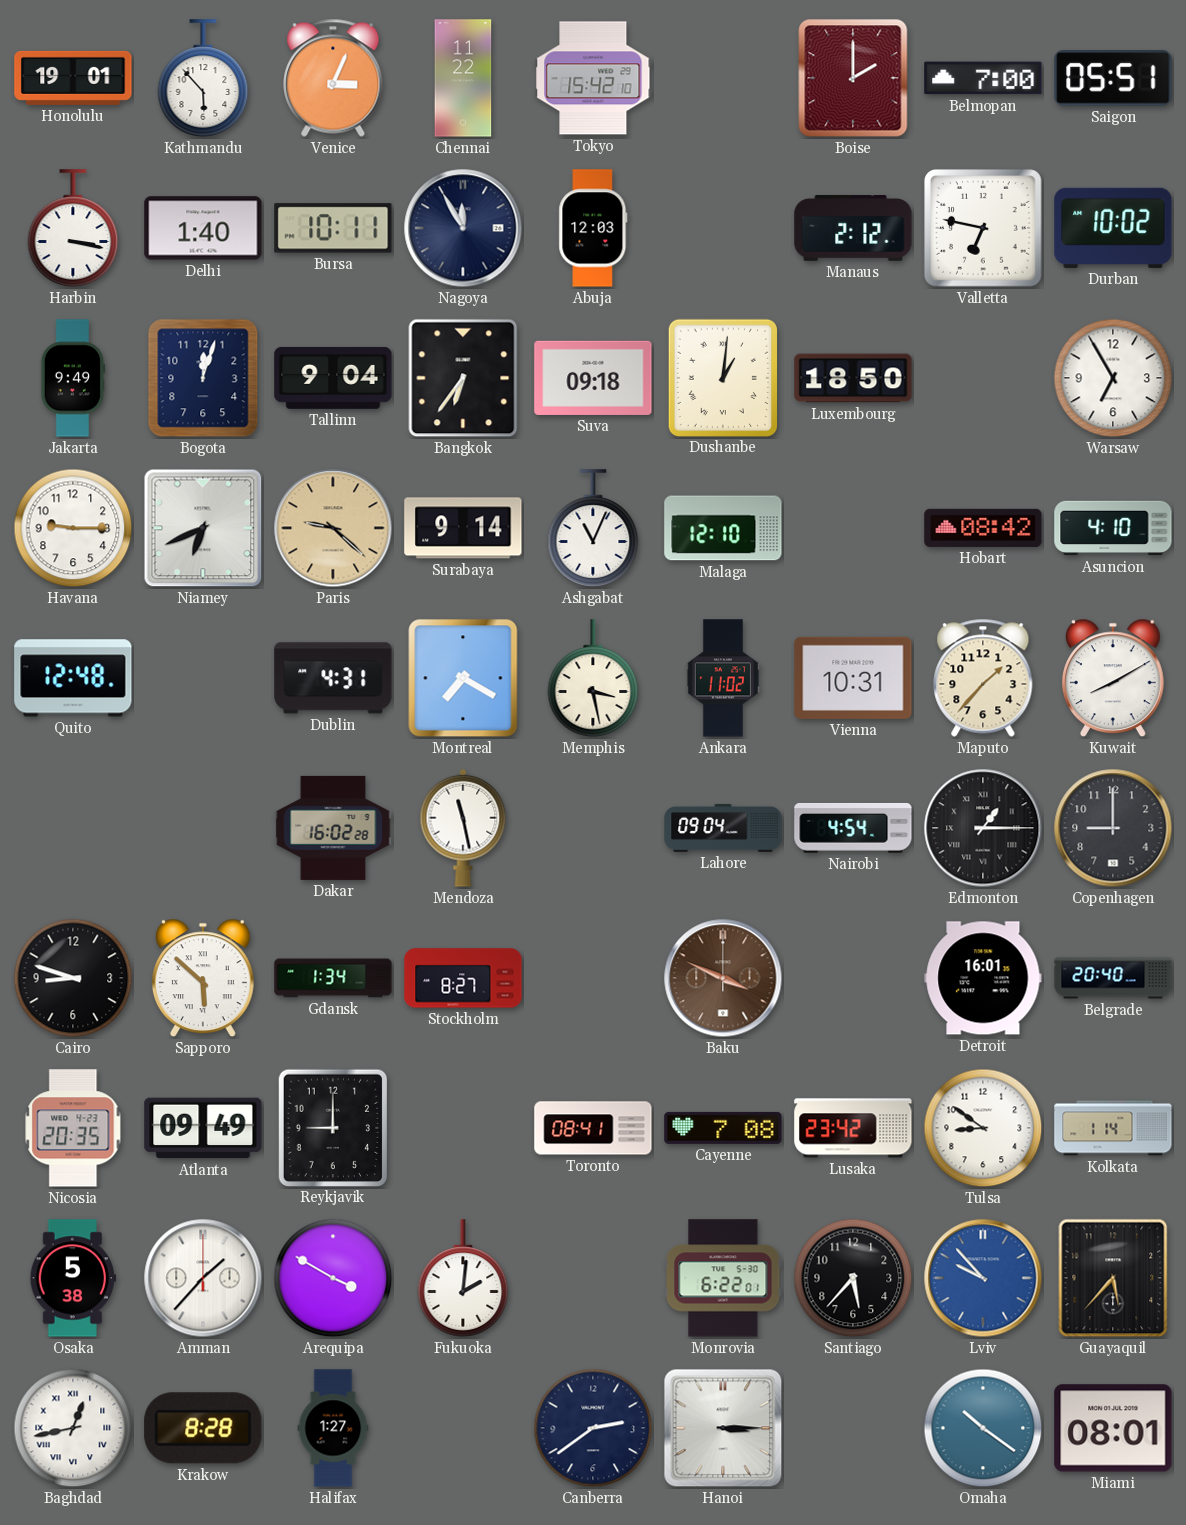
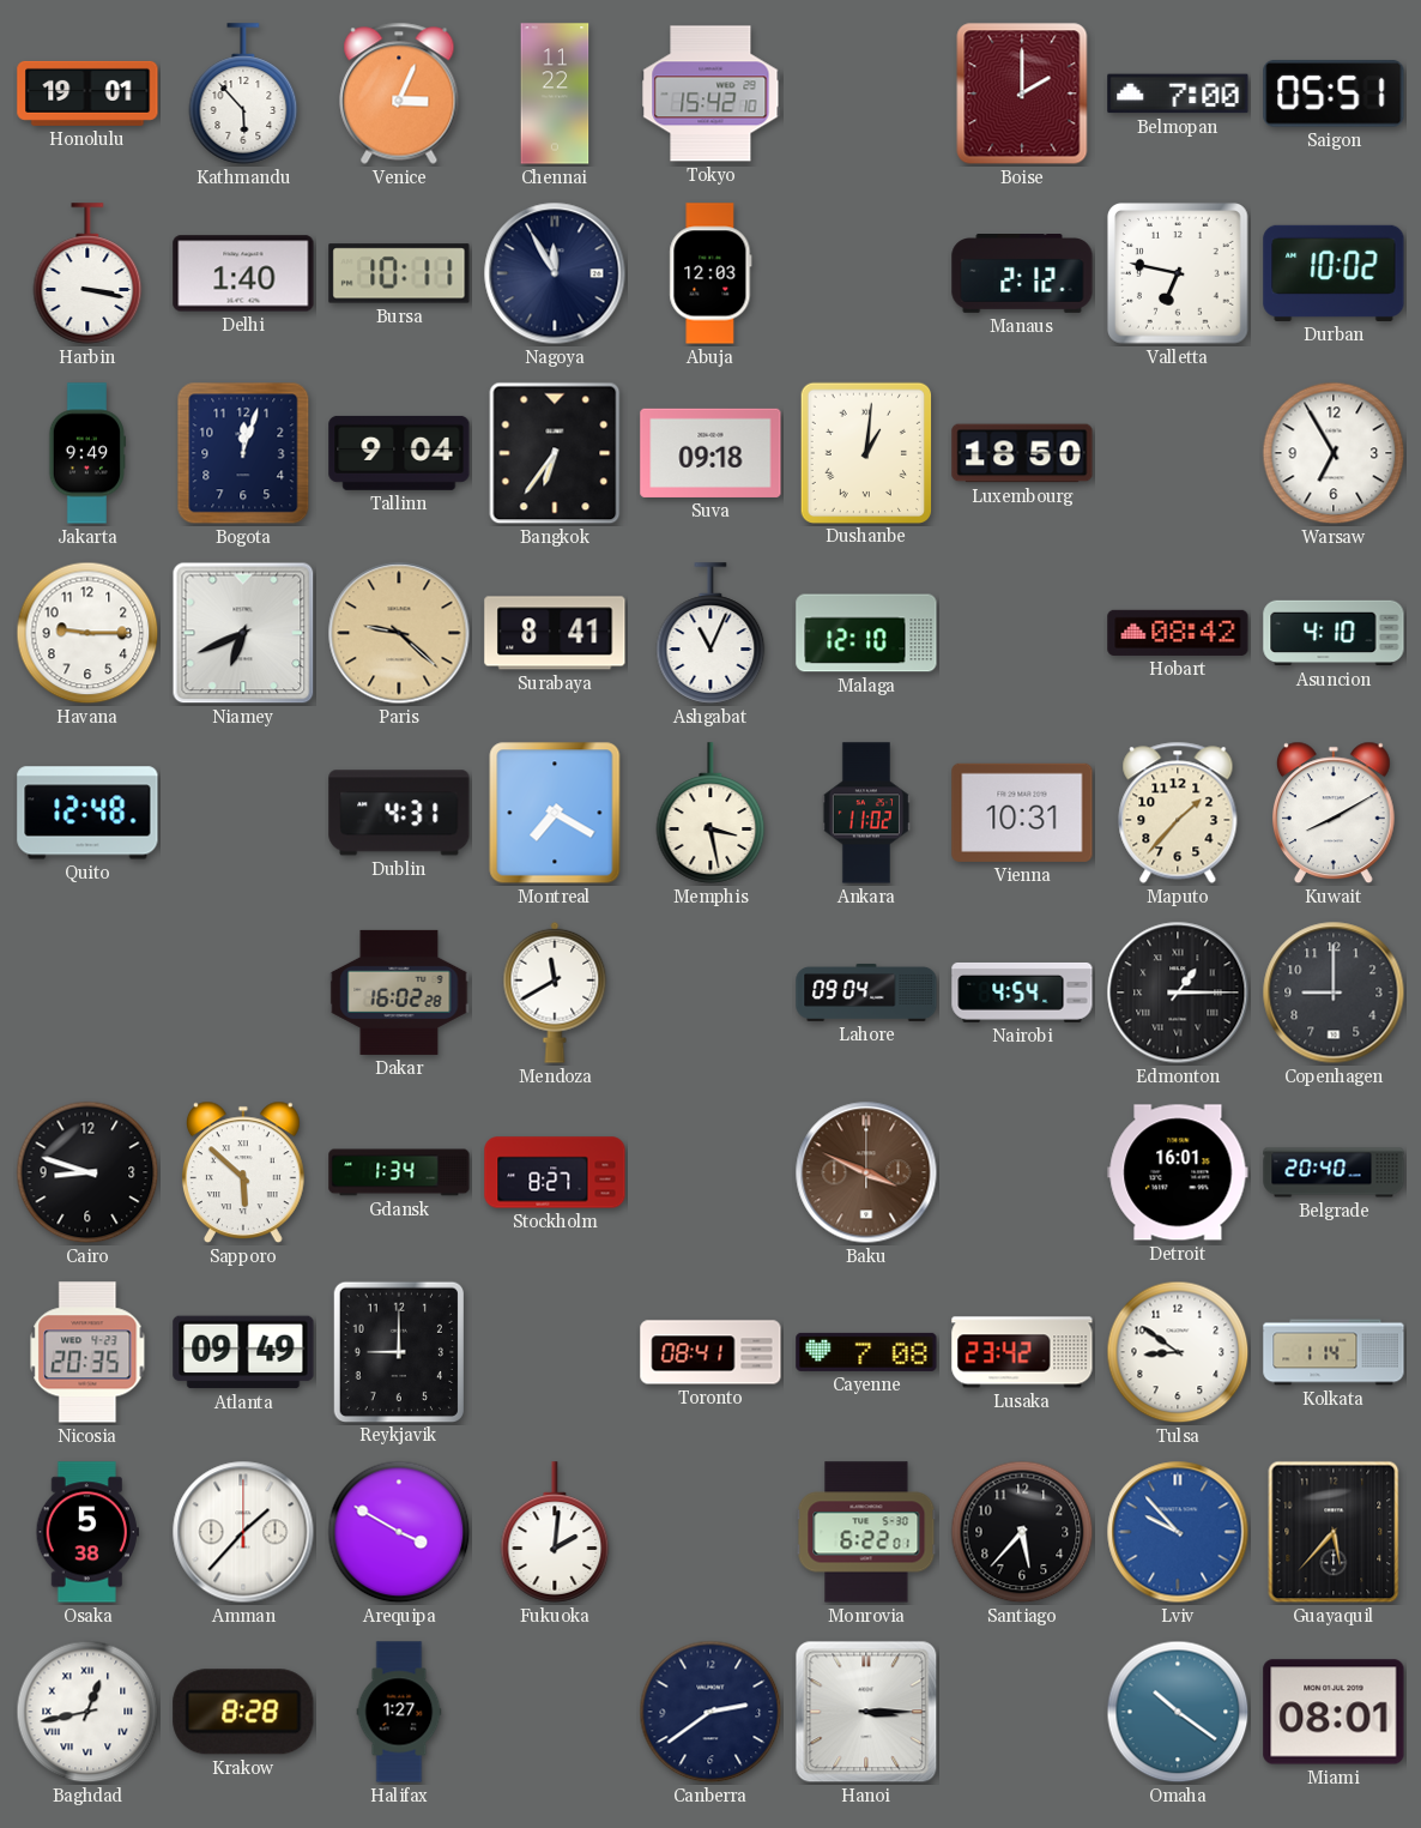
Surabaya: 9:14 -> 8:41 (555, 633)
Mendoza: 11:28 -> 11:40 (555, 993)
